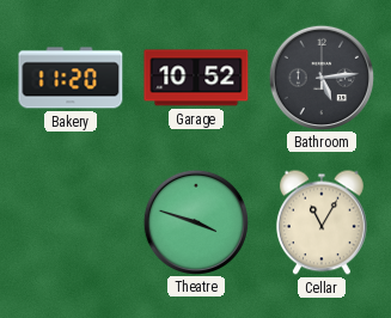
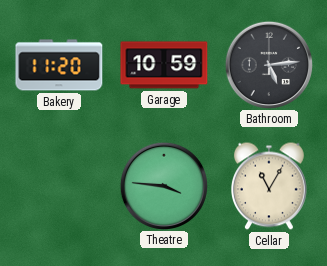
Garage: 10:52 -> 10:59 (164, 65)
Theatre: 3:48 -> 3:46 (163, 185)
